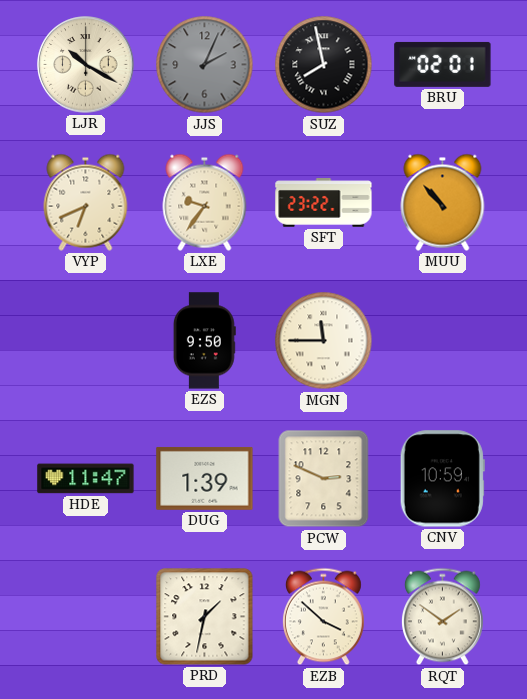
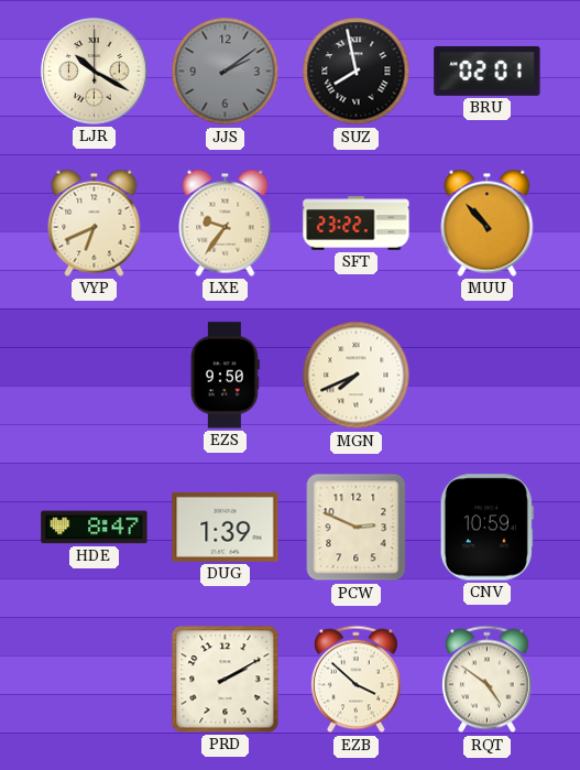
JJS: 2:04 -> 2:09 (226, 72)
MGN: 11:45 -> 7:41 (357, 376)
HDE: 11:47 -> 8:47 (95, 528)
PRD: 1:32 -> 2:10 (226, 680)
RQT: 1:51 -> 4:51 (486, 680)
